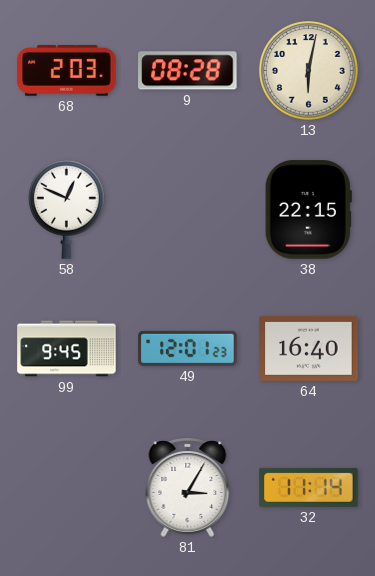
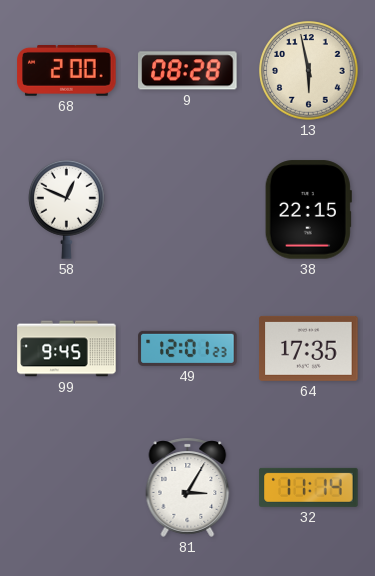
68: 2:03 -> 2:00 (67, 71)
13: 6:02 -> 5:58 (309, 71)
64: 16:40 -> 17:35 (309, 348)
